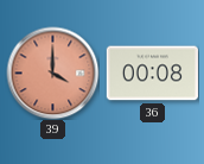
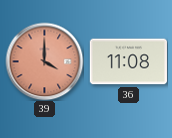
36: 00:08 -> 11:08 (128, 62)
